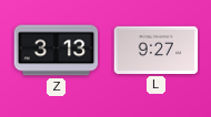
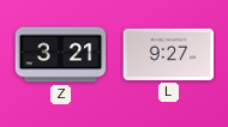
Z: 3:13 -> 3:21 (61, 55)
